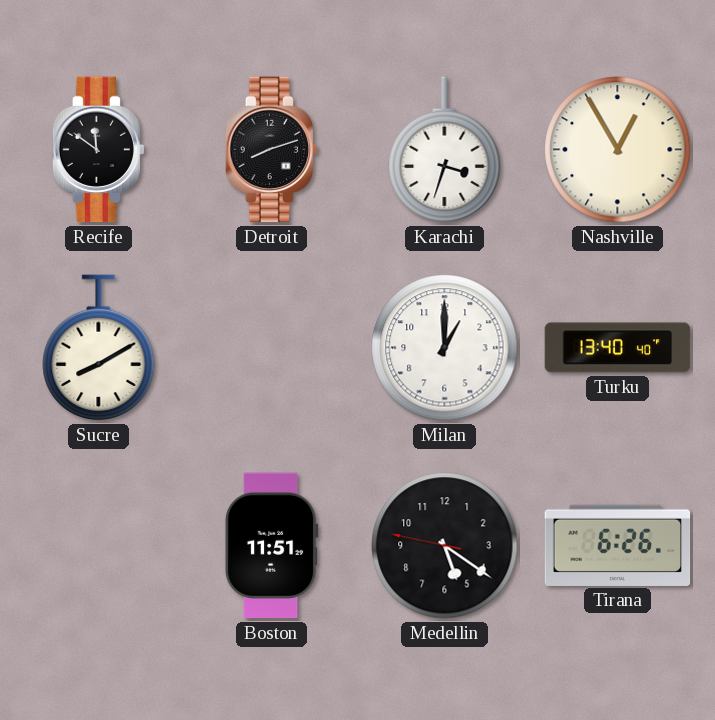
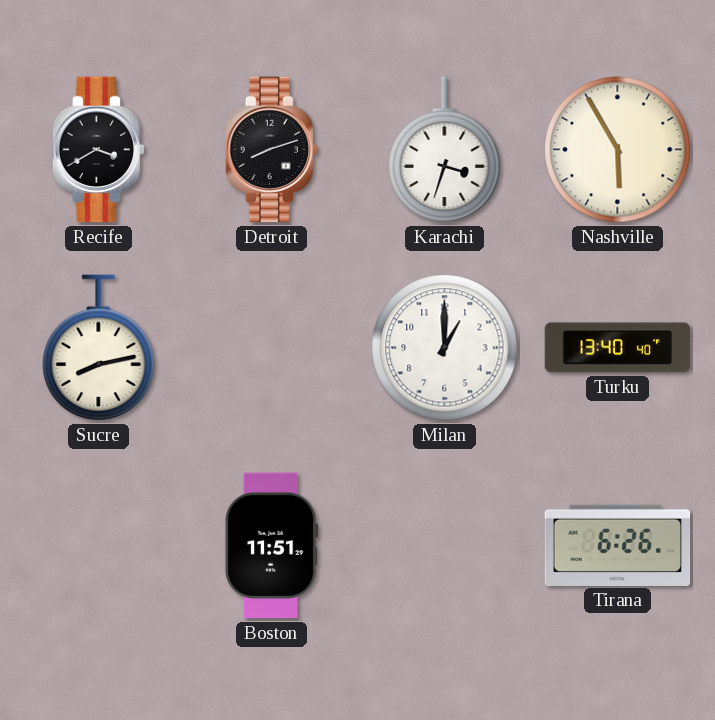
Recife: 11:51 -> 3:40 (98, 150)
Nashville: 12:55 -> 5:55 (618, 150)
Sucre: 8:10 -> 8:13 (99, 348)
Medellin: 5:20 -> none (445, 546)
